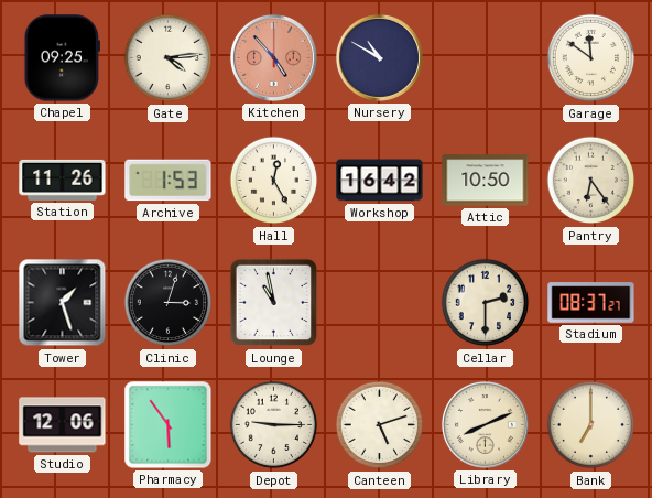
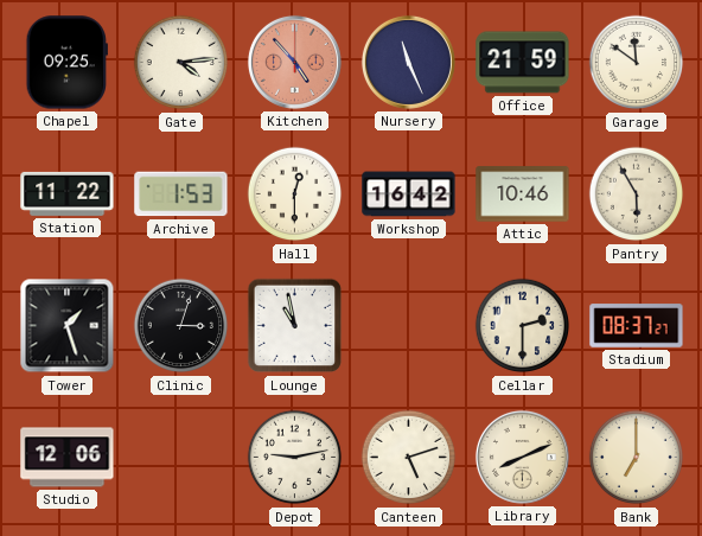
Nursery: 10:50 -> 11:26 (408, 62)
Office: none -> 21:59 (523, 63)
Station: 11:26 -> 11:22 (68, 193)
Hall: 12:25 -> 12:30 (295, 194)
Attic: 10:50 -> 10:46 (523, 194)
Pantry: 6:24 -> 5:55 (637, 194)
Pharmacy: 5:54 -> none (169, 425)
Depot: 9:15 -> 9:13 (295, 458)
